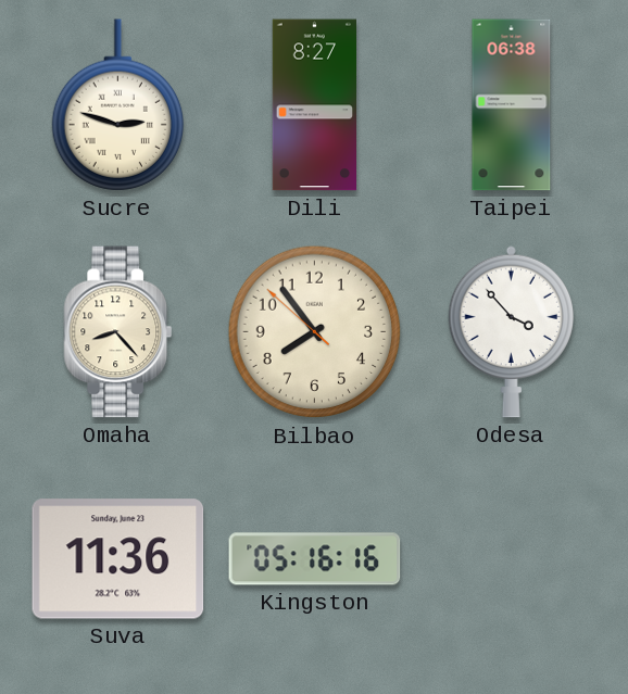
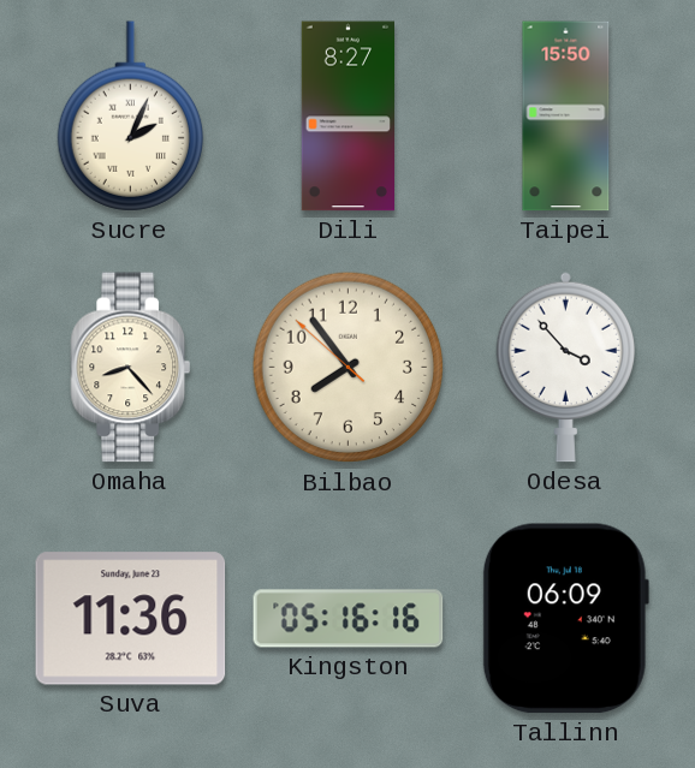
Sucre: 2:48 -> 2:04 (130, 117)
Taipei: 06:38 -> 15:50 (566, 117)
Tallinn: none -> 06:09 (565, 619)
